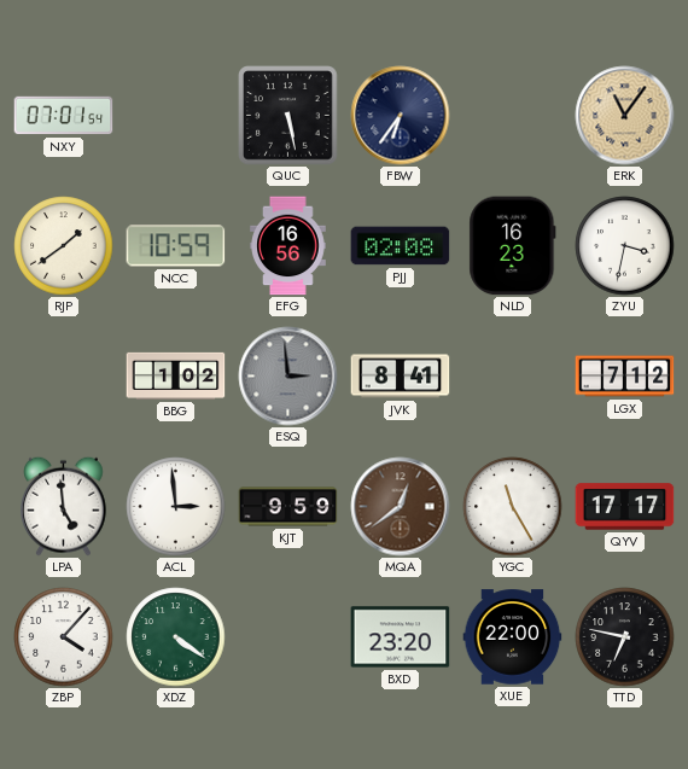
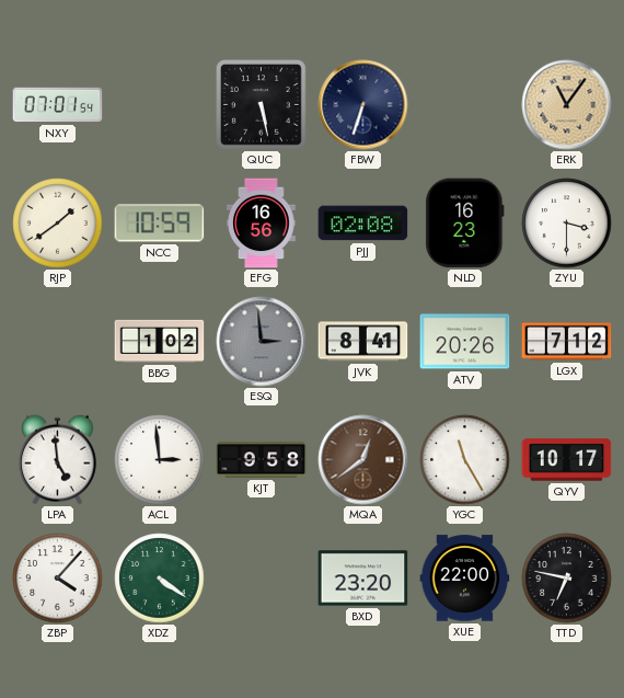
FBW: 6:36 -> 6:33 (363, 105)
ZYU: 3:32 -> 3:30 (567, 224)
ATV: none -> 20:26 (465, 342)
KJT: 9:59 -> 9:58 (262, 460)
QYV: 17:17 -> 10:17 (567, 460)
